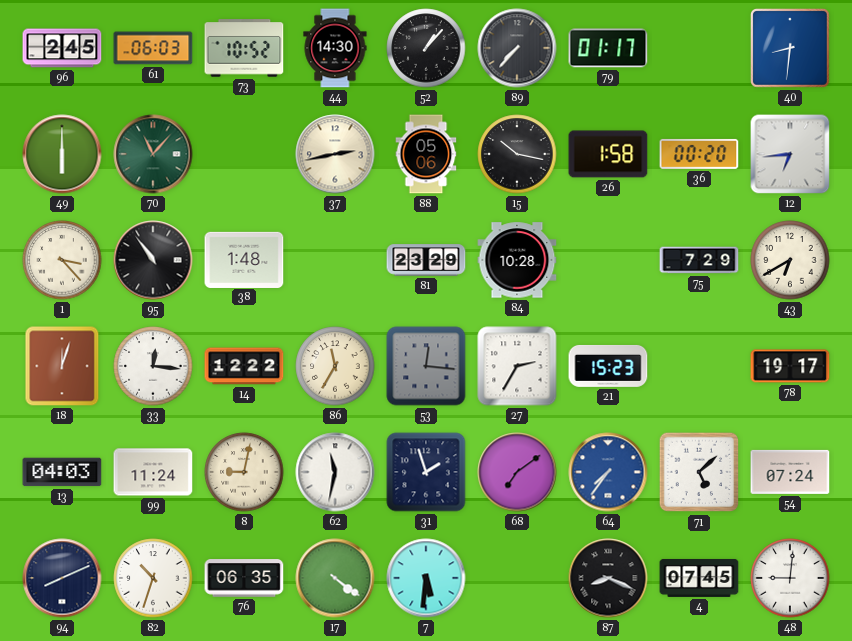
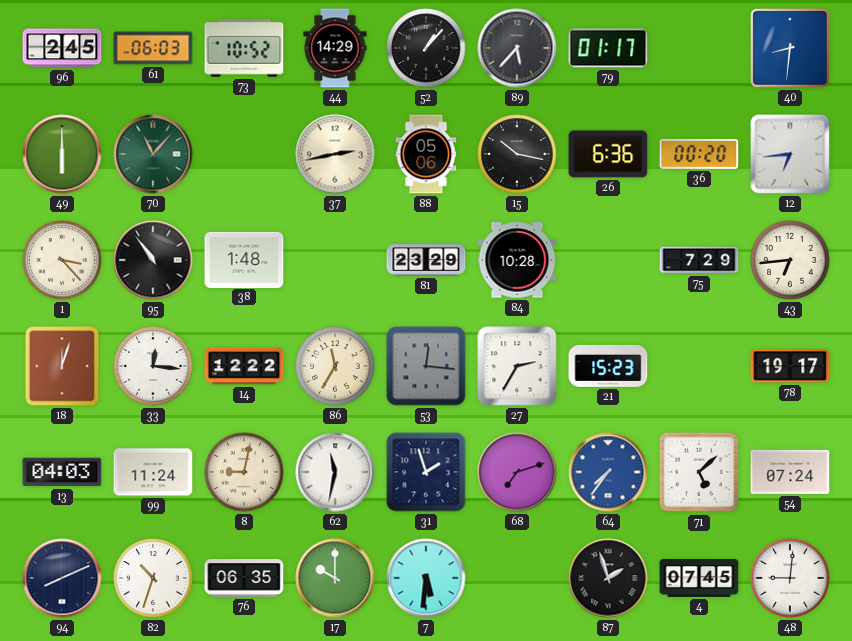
44: 14:30 -> 14:29 (335, 48)
89: 7:37 -> 5:37 (517, 48)
26: 1:58 -> 6:36 (608, 154)
43: 6:40 -> 6:44 (790, 260)
68: 7:09 -> 7:12 (517, 472)
17: 4:21 -> 10:00 (335, 578)
87: 8:19 -> 1:57 (608, 578)
